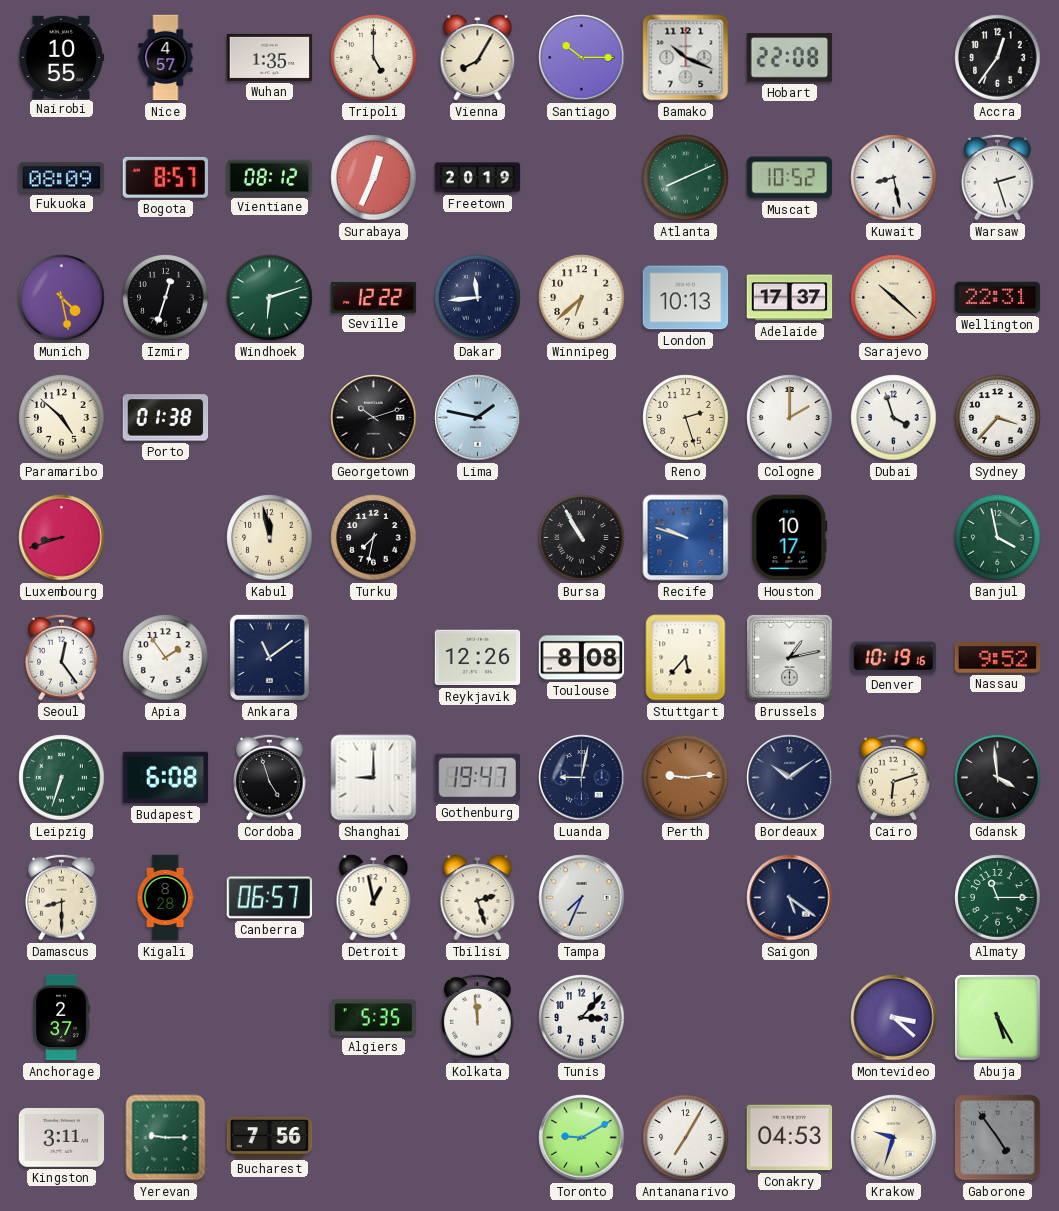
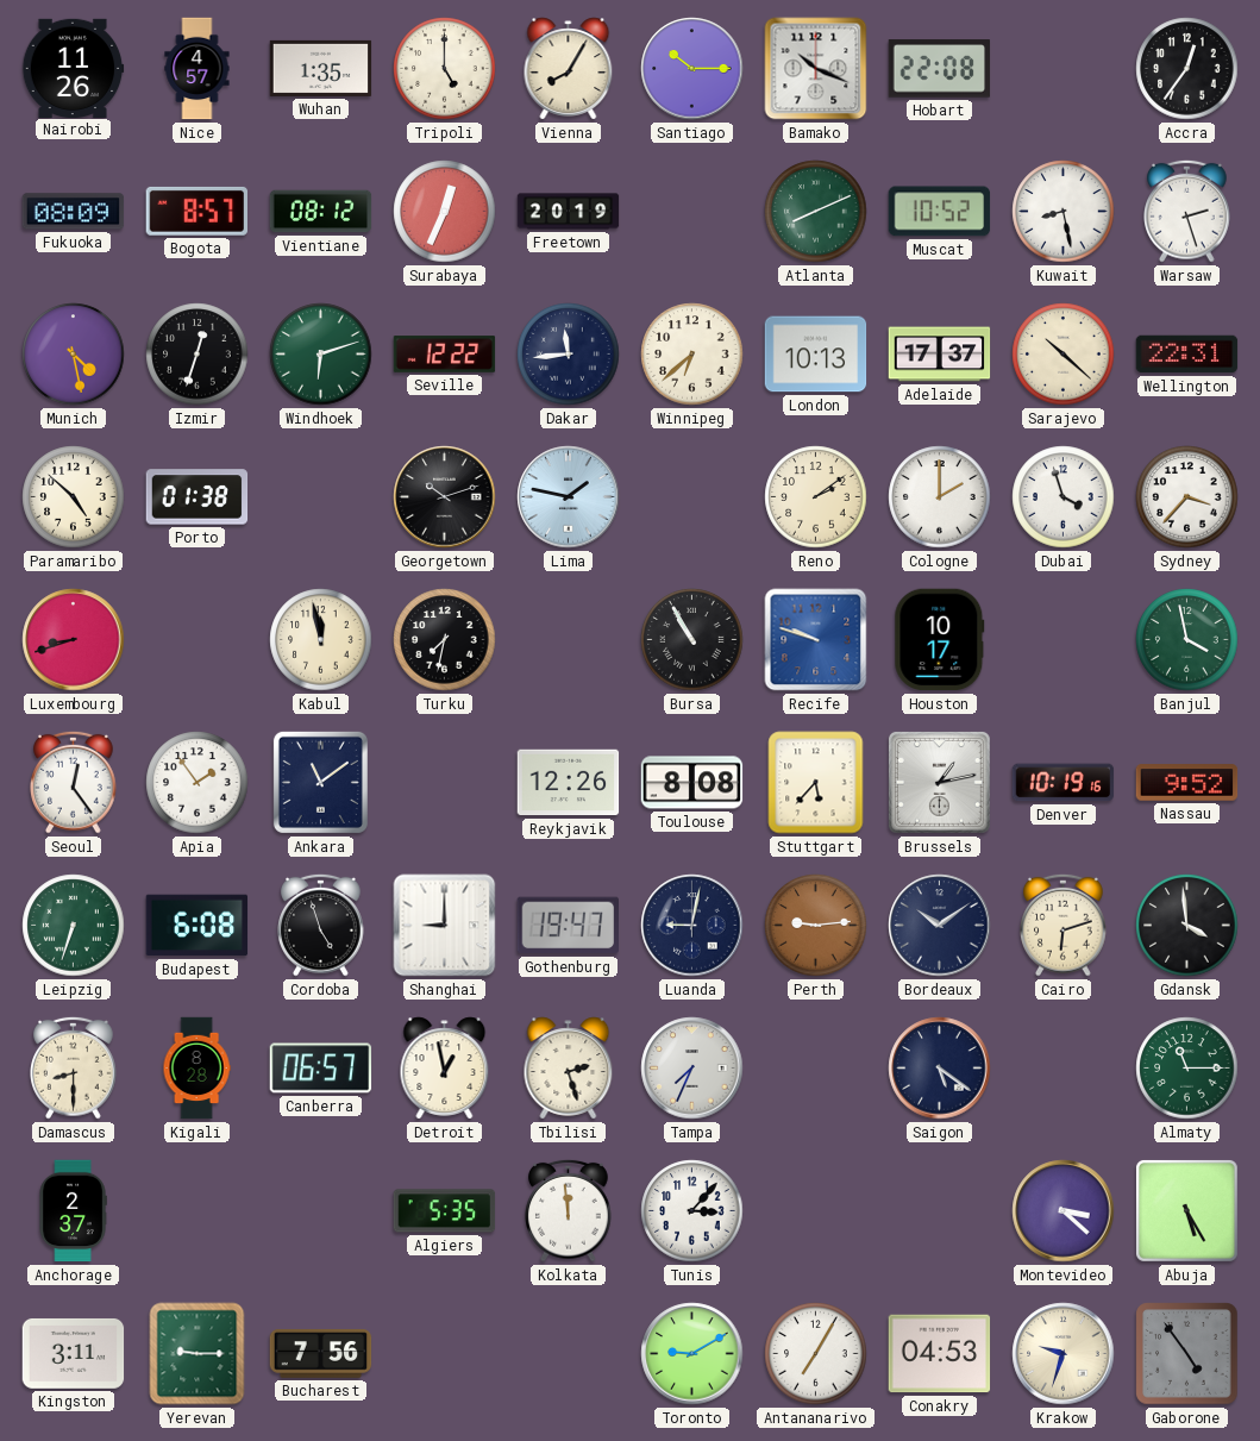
Nairobi: 10:55 -> 11:26 (73, 68)
Reno: 2:27 -> 2:09 (816, 497)
